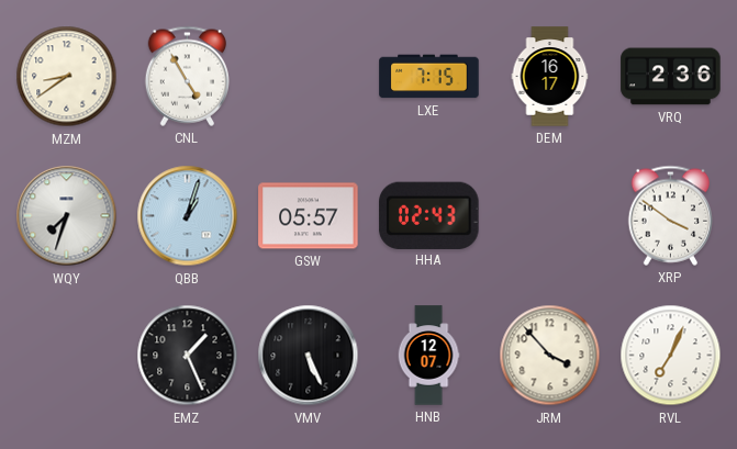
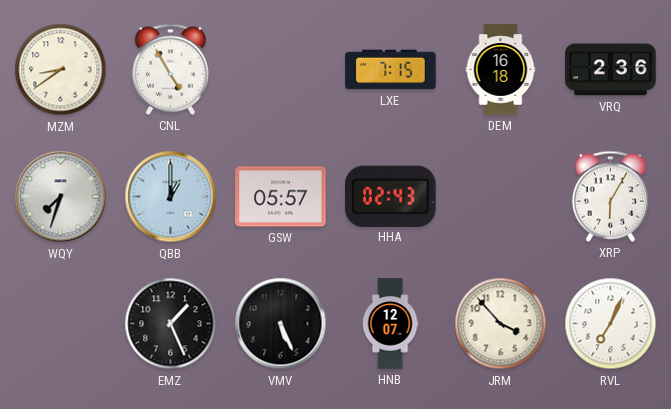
DEM: 16:17 -> 16:18 (501, 70)
QBB: 1:03 -> 1:00 (171, 197)
XRP: 3:51 -> 6:05 (610, 196)
